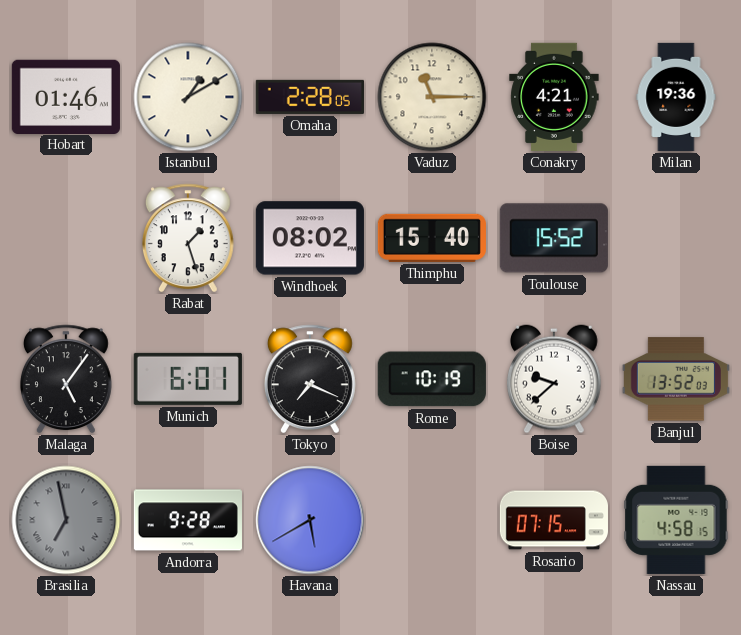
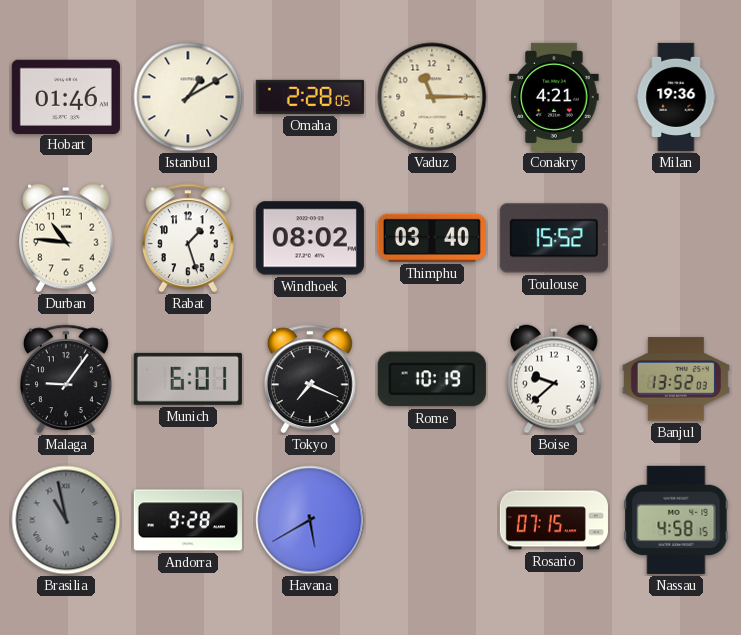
Durban: none -> 10:46 (67, 238)
Thimphu: 15:40 -> 03:40 (432, 238)
Malaga: 5:06 -> 9:06 (66, 379)
Brasilia: 6:58 -> 10:58 (66, 520)
